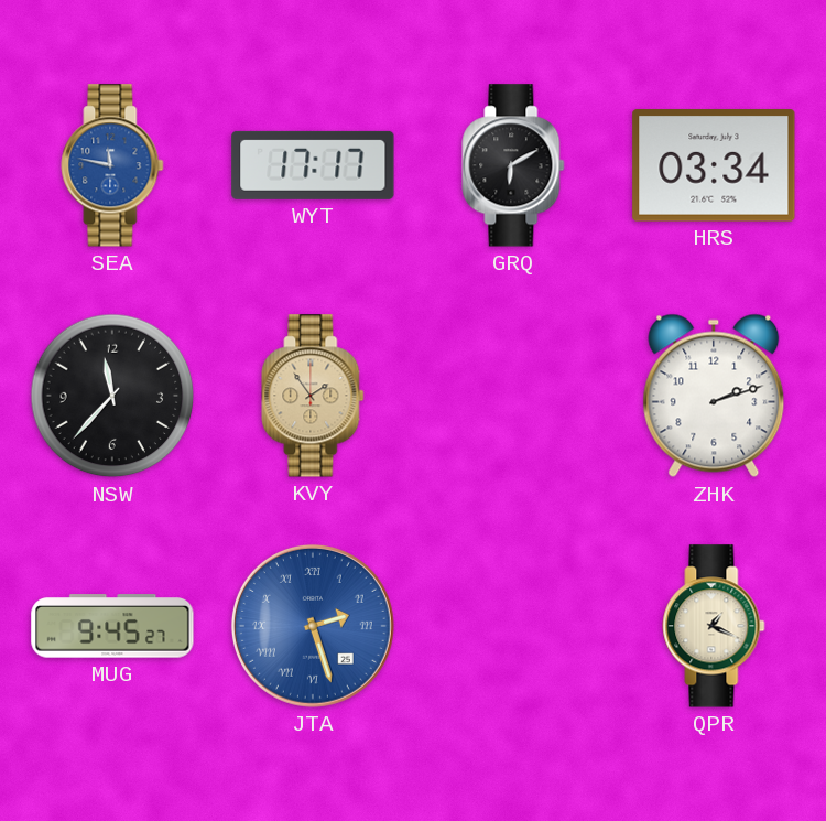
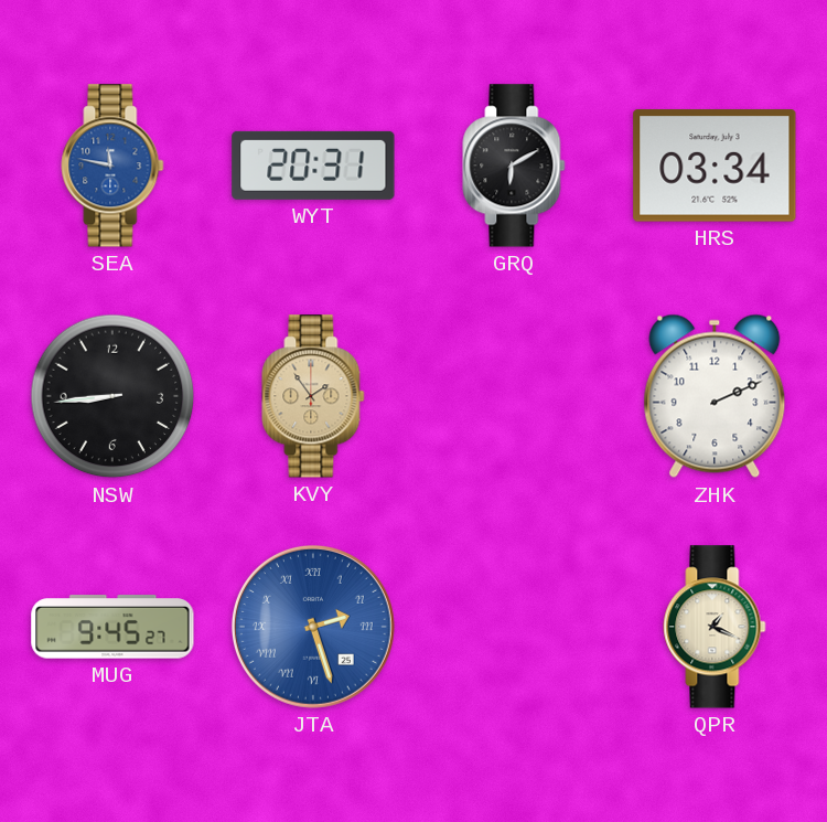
WYT: 17:17 -> 20:31 (313, 166)
NSW: 11:37 -> 8:44 (112, 396)
ZHK: 2:12 -> 2:11 (715, 396)
